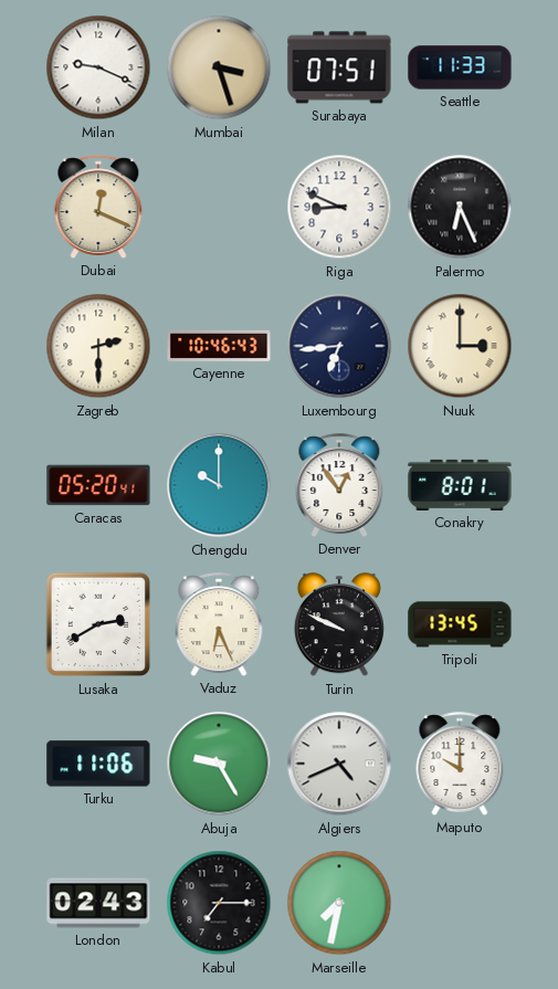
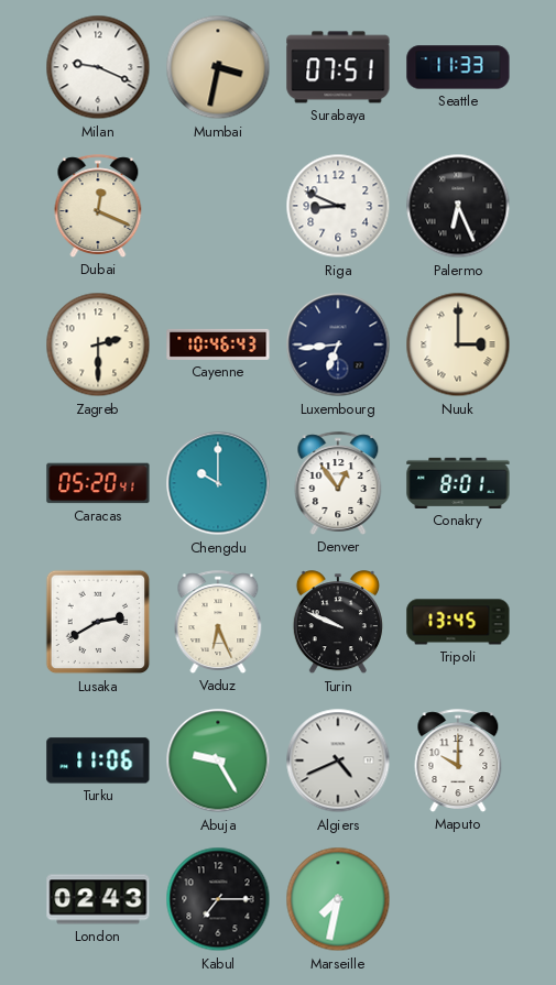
Mumbai: 3:27 -> 3:32 (218, 67)
